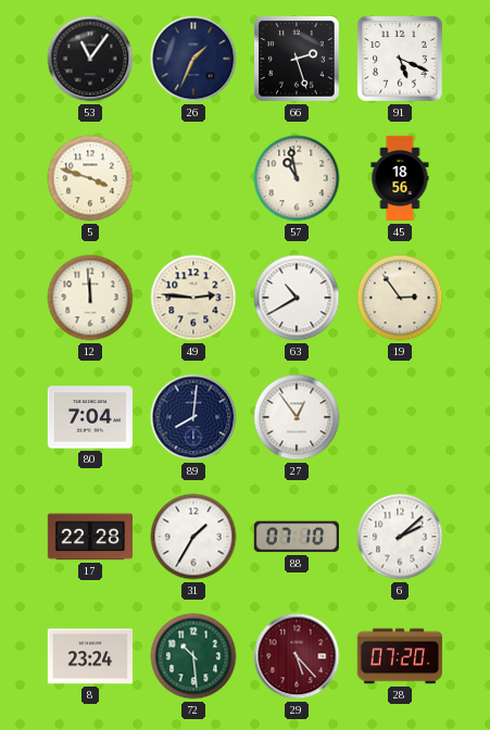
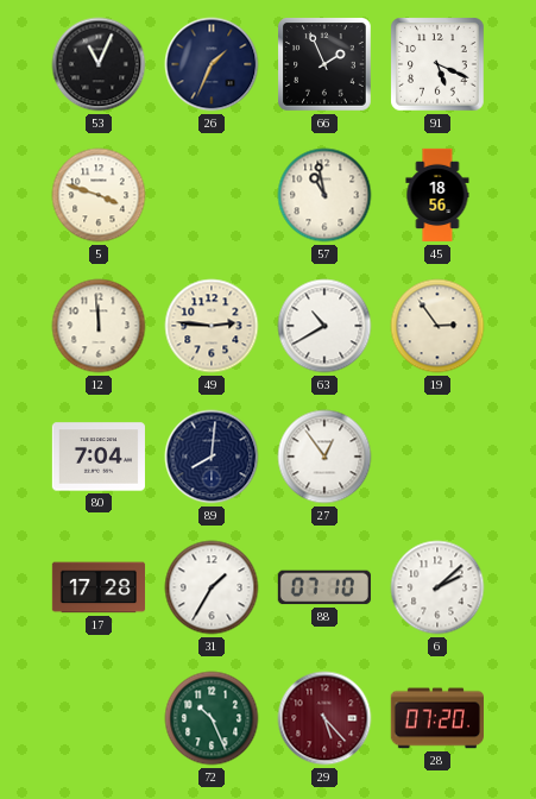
53: 11:06 -> 11:04 (99, 64)
66: 2:27 -> 1:56 (324, 64)
17: 22:28 -> 17:28 (97, 587)
8: 23:24 -> none (89, 656)
72: 10:29 -> 10:26 (212, 718)
